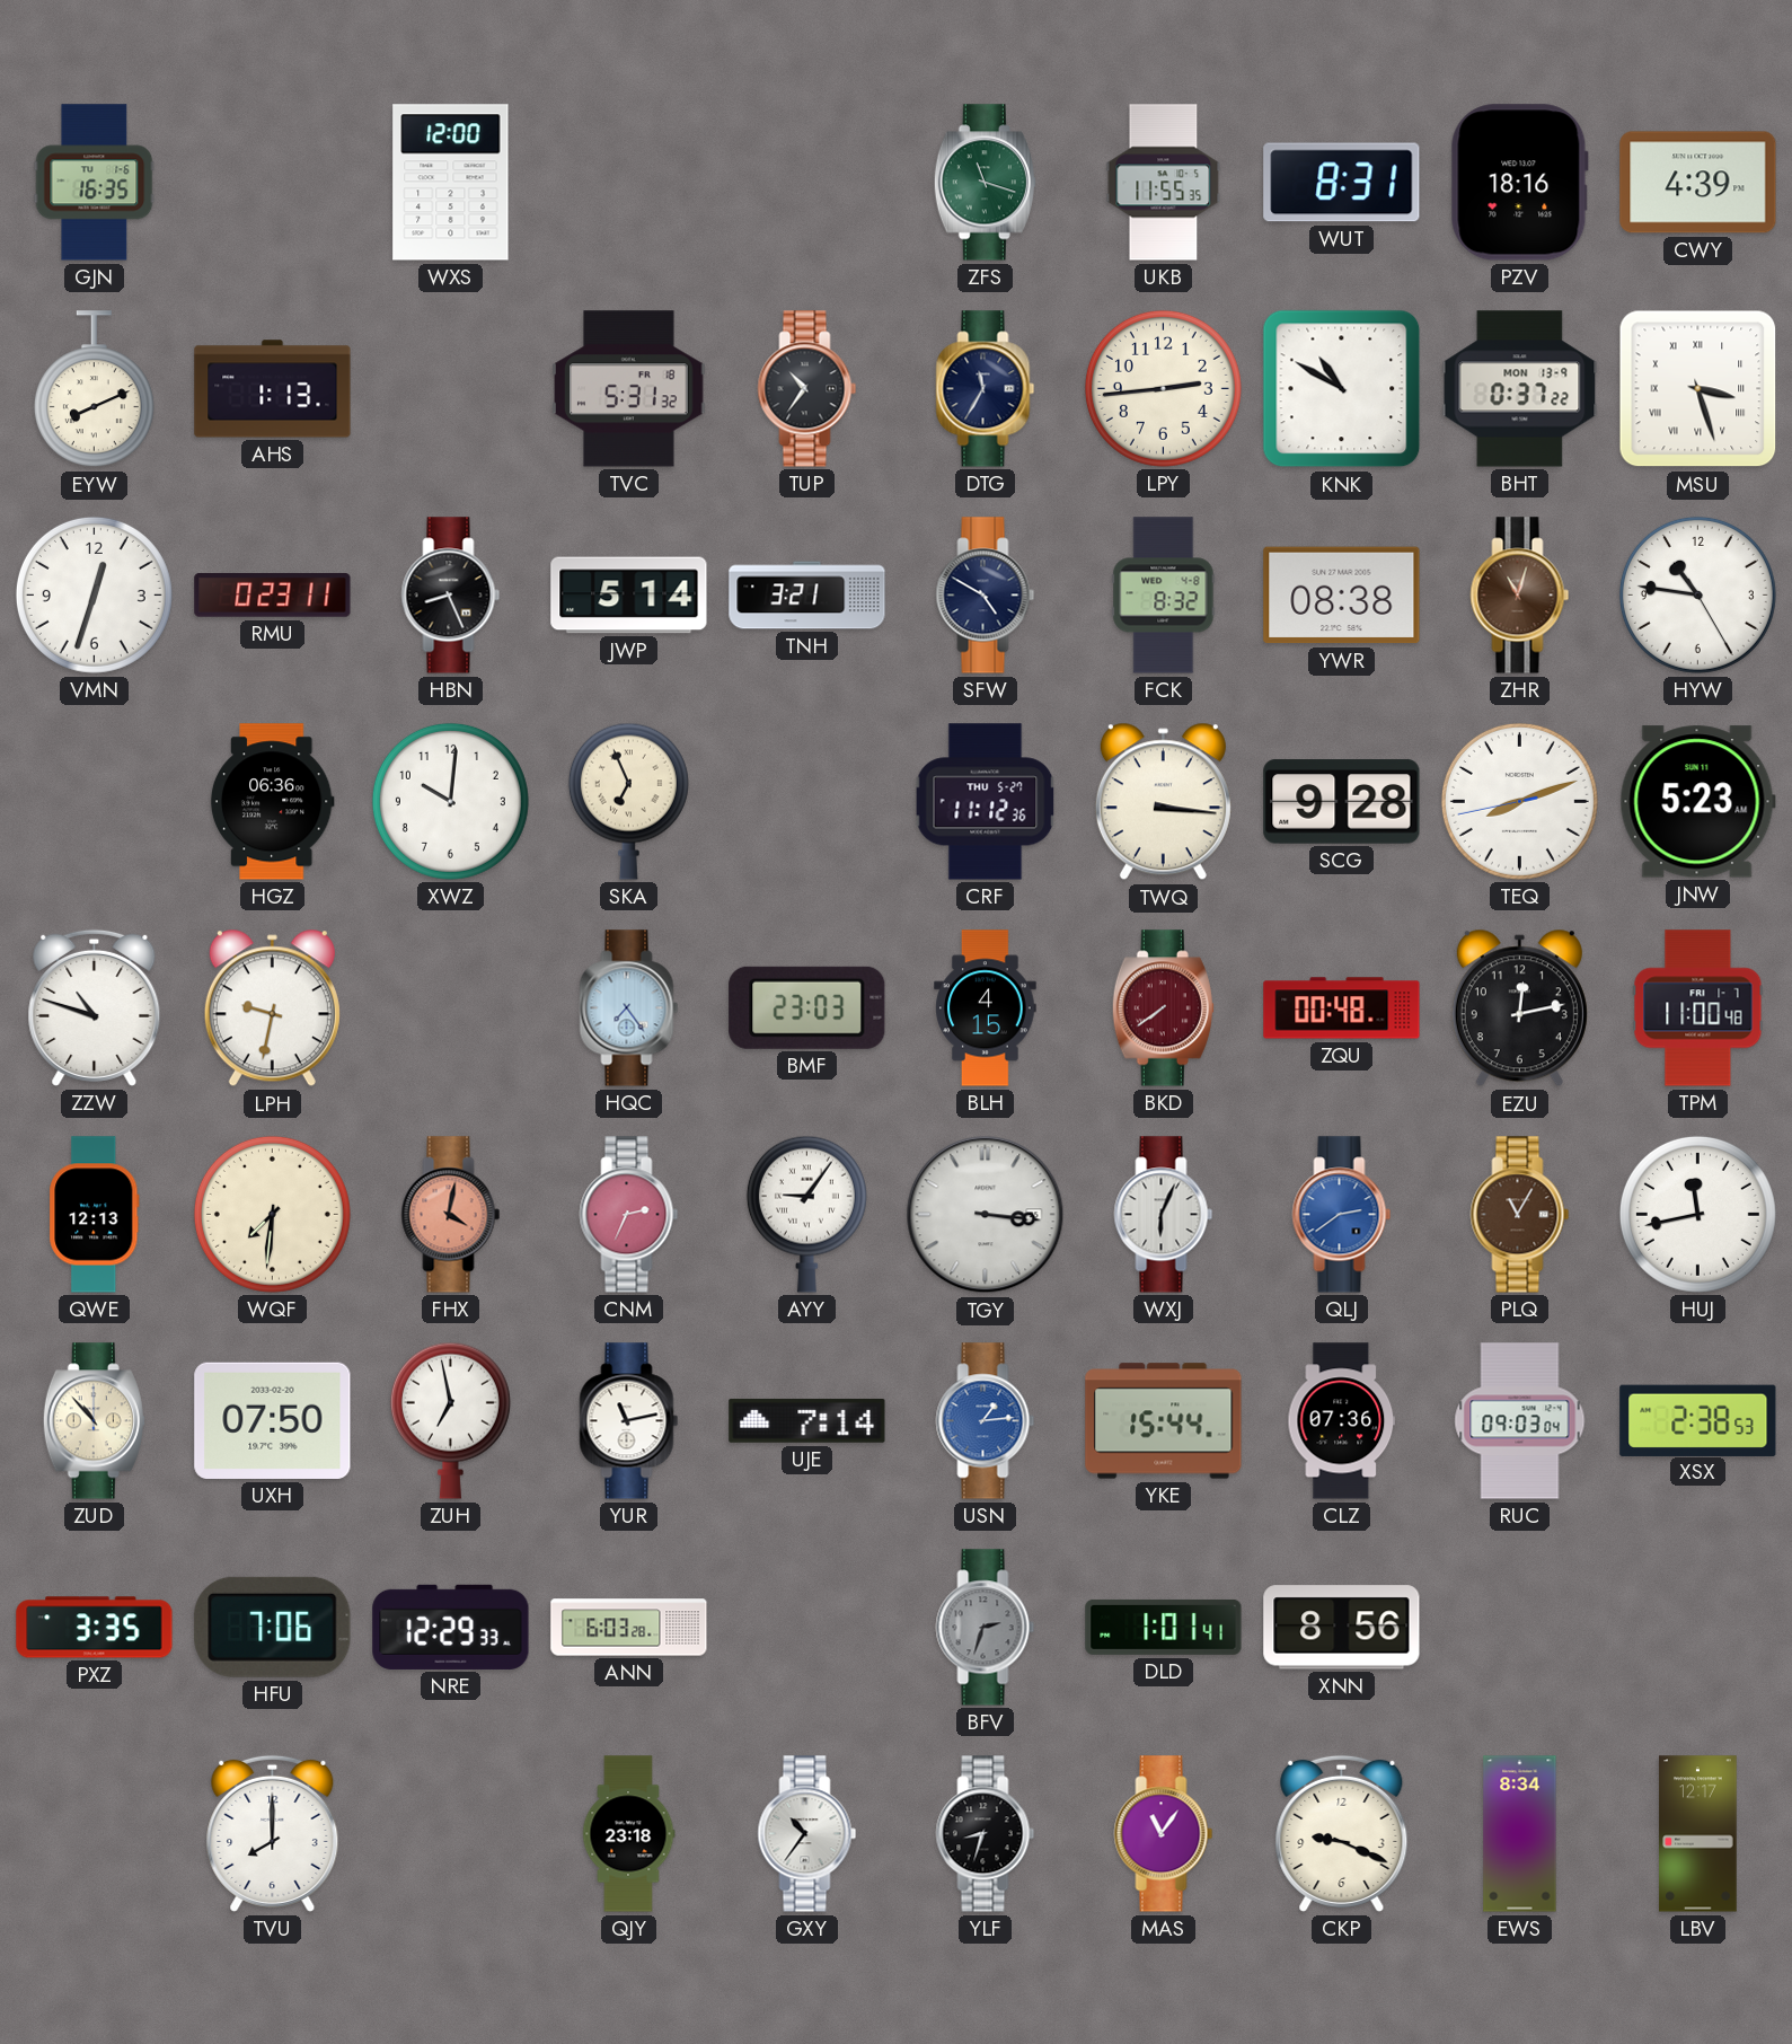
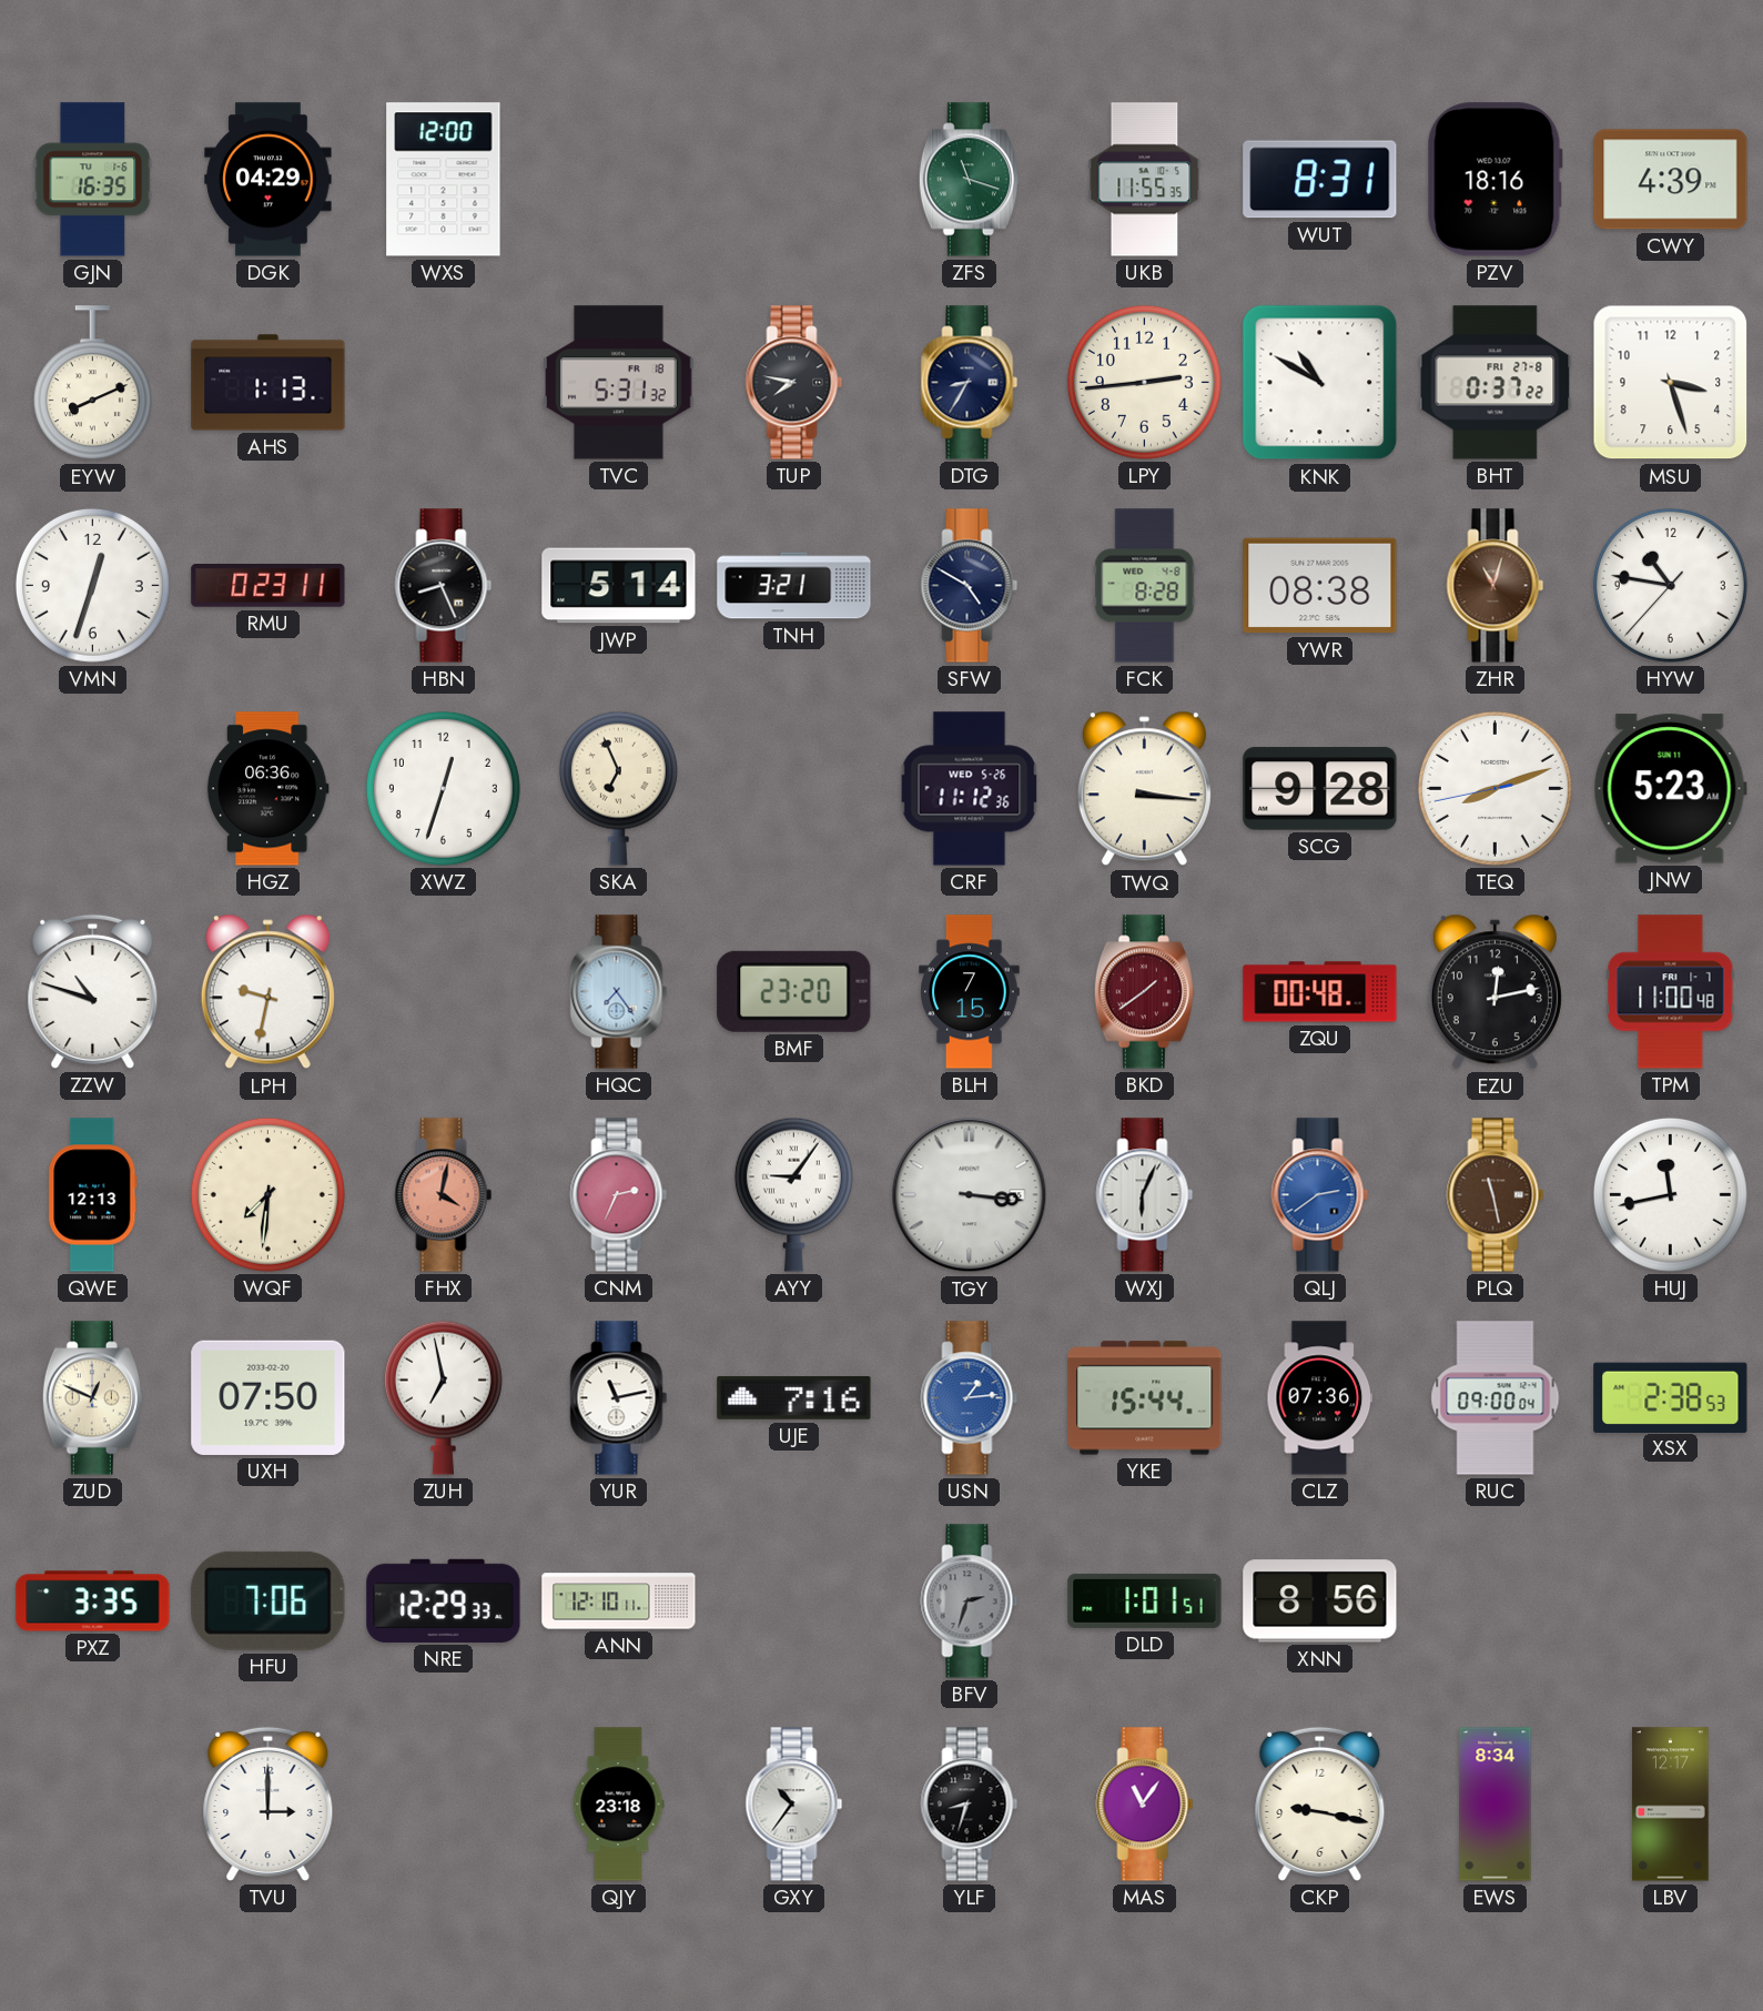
DGK: none -> 04:29 (268, 180)
TUP: 10:36 -> 7:47 (794, 383)
DTG: 11:35 -> 8:35 (970, 383)
BHT date: MON 13-9 -> FRI 27-8 (1496, 383)
MSU numerals: Roman -> Arabic (1671, 383)
FCK: 8:32 -> 8:28 (1145, 586)
HYW: 10:46:25 -> 10:46:37 (1670, 585)
XWZ: 10:01 -> 12:33 (443, 788)
CRF date: THU 5-27 -> WED 5-26 (970, 789)
BMF: 23:03 -> 23:20 (794, 991)
BLH: 4:15 -> 7:15 (970, 992)
BKD: 7:39 -> 1:39 (1144, 992)
PLQ: 11:05 -> 11:28 (1496, 1195)
ZUD: 10:53 -> 12:49 (92, 1398)
UJE: 7:14 -> 7:16 (794, 1397)
RUC: 09:03 -> 09:00 (1496, 1398)
ANN: 6:03 -> 12:10 (619, 1601)
DLD: 1:01:41 -> 1:01:51 (1145, 1600)
TVU: 8:00 -> 3:00 (268, 1803)
CKP: 9:19 -> 9:17 (1320, 1803)
